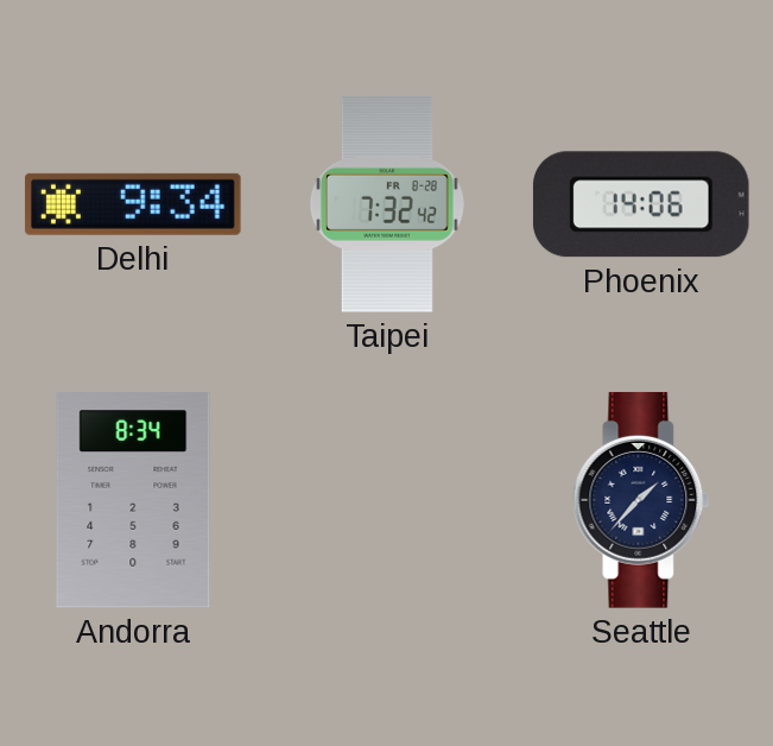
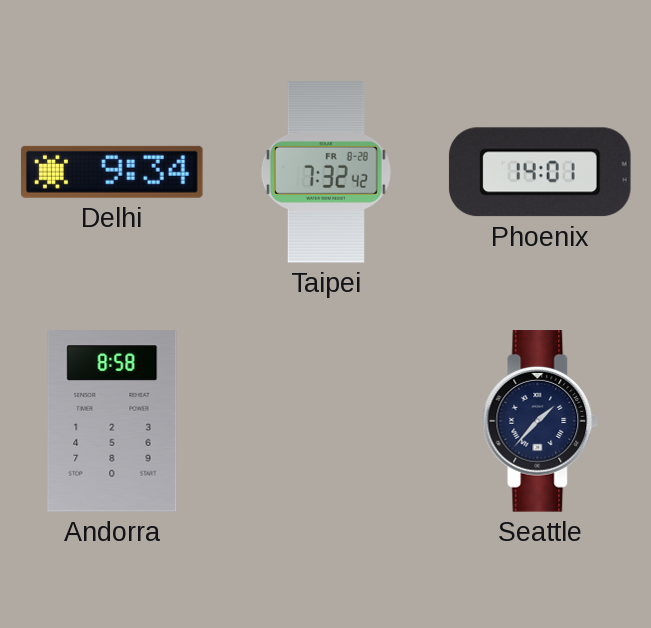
Phoenix: 14:06 -> 14:01 (540, 172)
Andorra: 8:34 -> 8:58 (112, 421)
